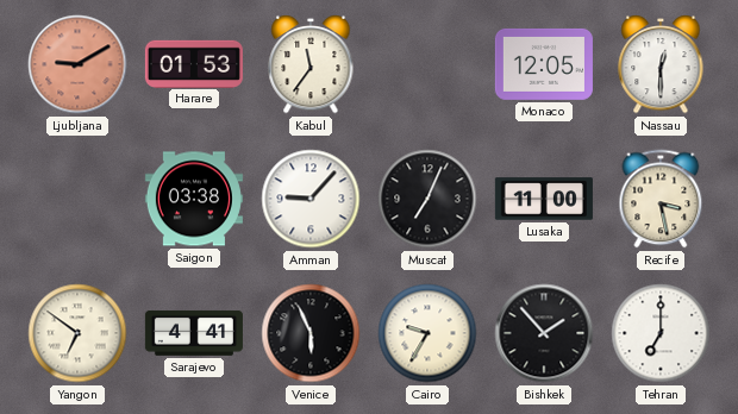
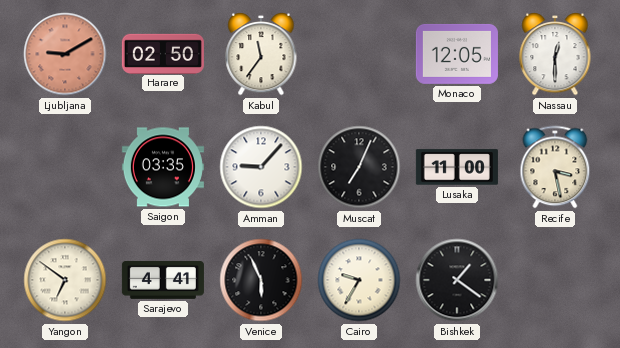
Harare: 01:53 -> 02:50 (163, 53)
Saigon: 03:38 -> 03:35 (163, 167)
Bishkek: 1:53 -> 1:21 (457, 280)
Tehran: 7:00 -> none (661, 333)
